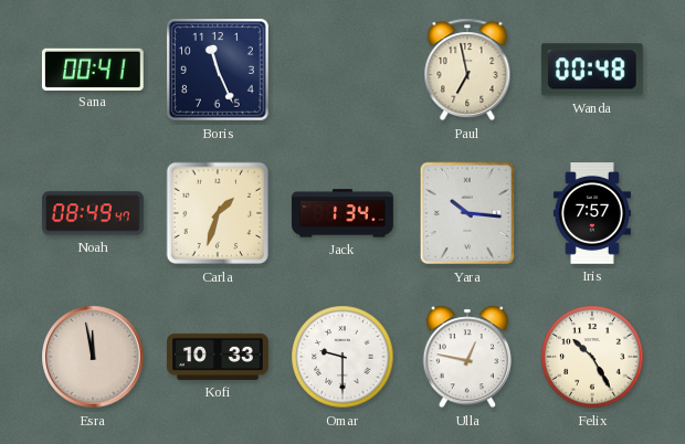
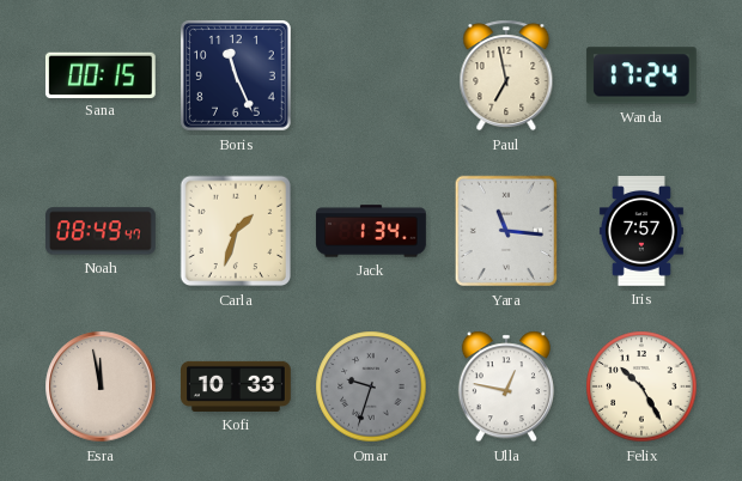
Sana: 00:41 -> 00:15 (101, 74)
Wanda: 00:48 -> 17:24 (641, 75)
Yara: 10:16 -> 11:16 (506, 231)
Omar: 9:30 -> 9:33 (371, 386)
Omar dial: white -> grey (371, 386)
